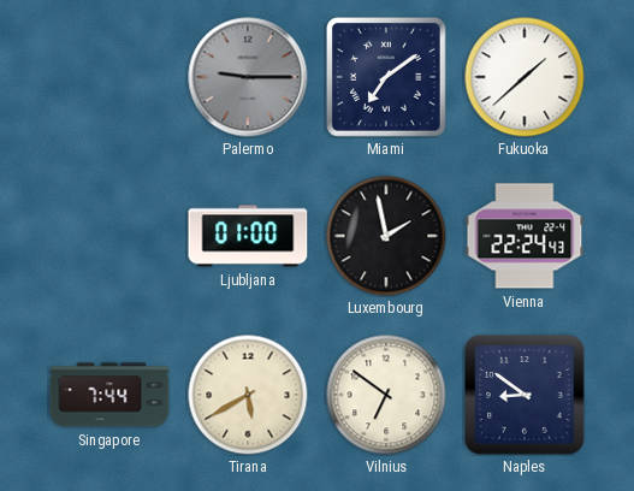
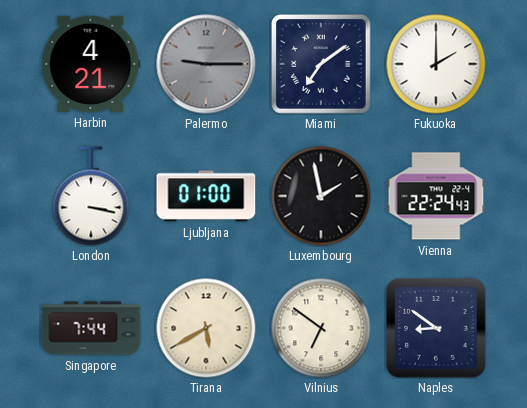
Harbin: none -> 4:21 (91, 64)
Fukuoka: 1:38 -> 2:00 (436, 64)
London: none -> 3:17 (91, 196)
